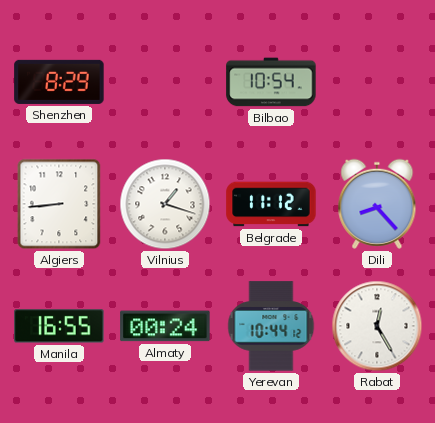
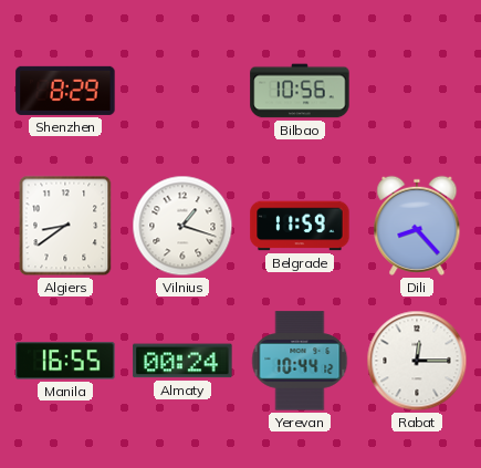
Bilbao: 10:54 -> 10:56 (300, 91)
Algiers: 8:44 -> 8:39 (65, 226)
Belgrade: 11:12 -> 11:59 (300, 226)
Rabat: 12:25 -> 12:15 (417, 361)
